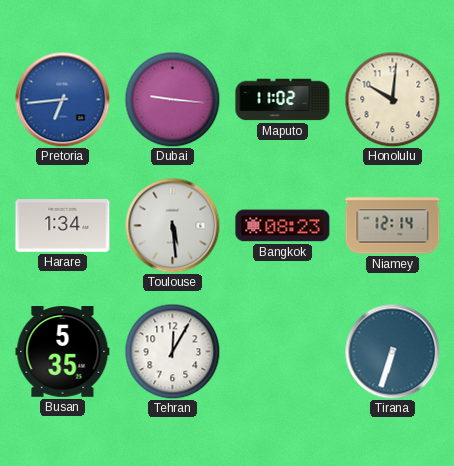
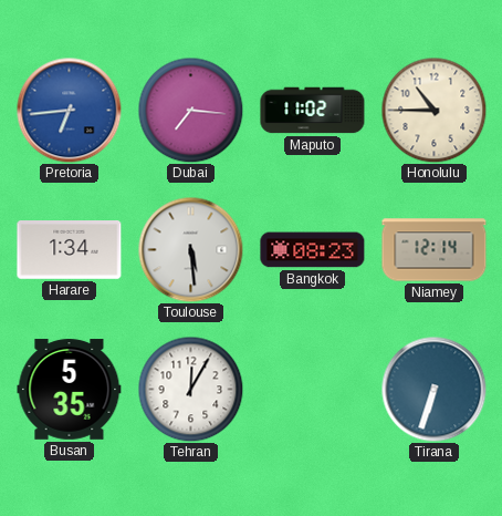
Dubai: 9:16 -> 7:16 (190, 110)
Honolulu: 10:01 -> 10:45 (433, 110)
